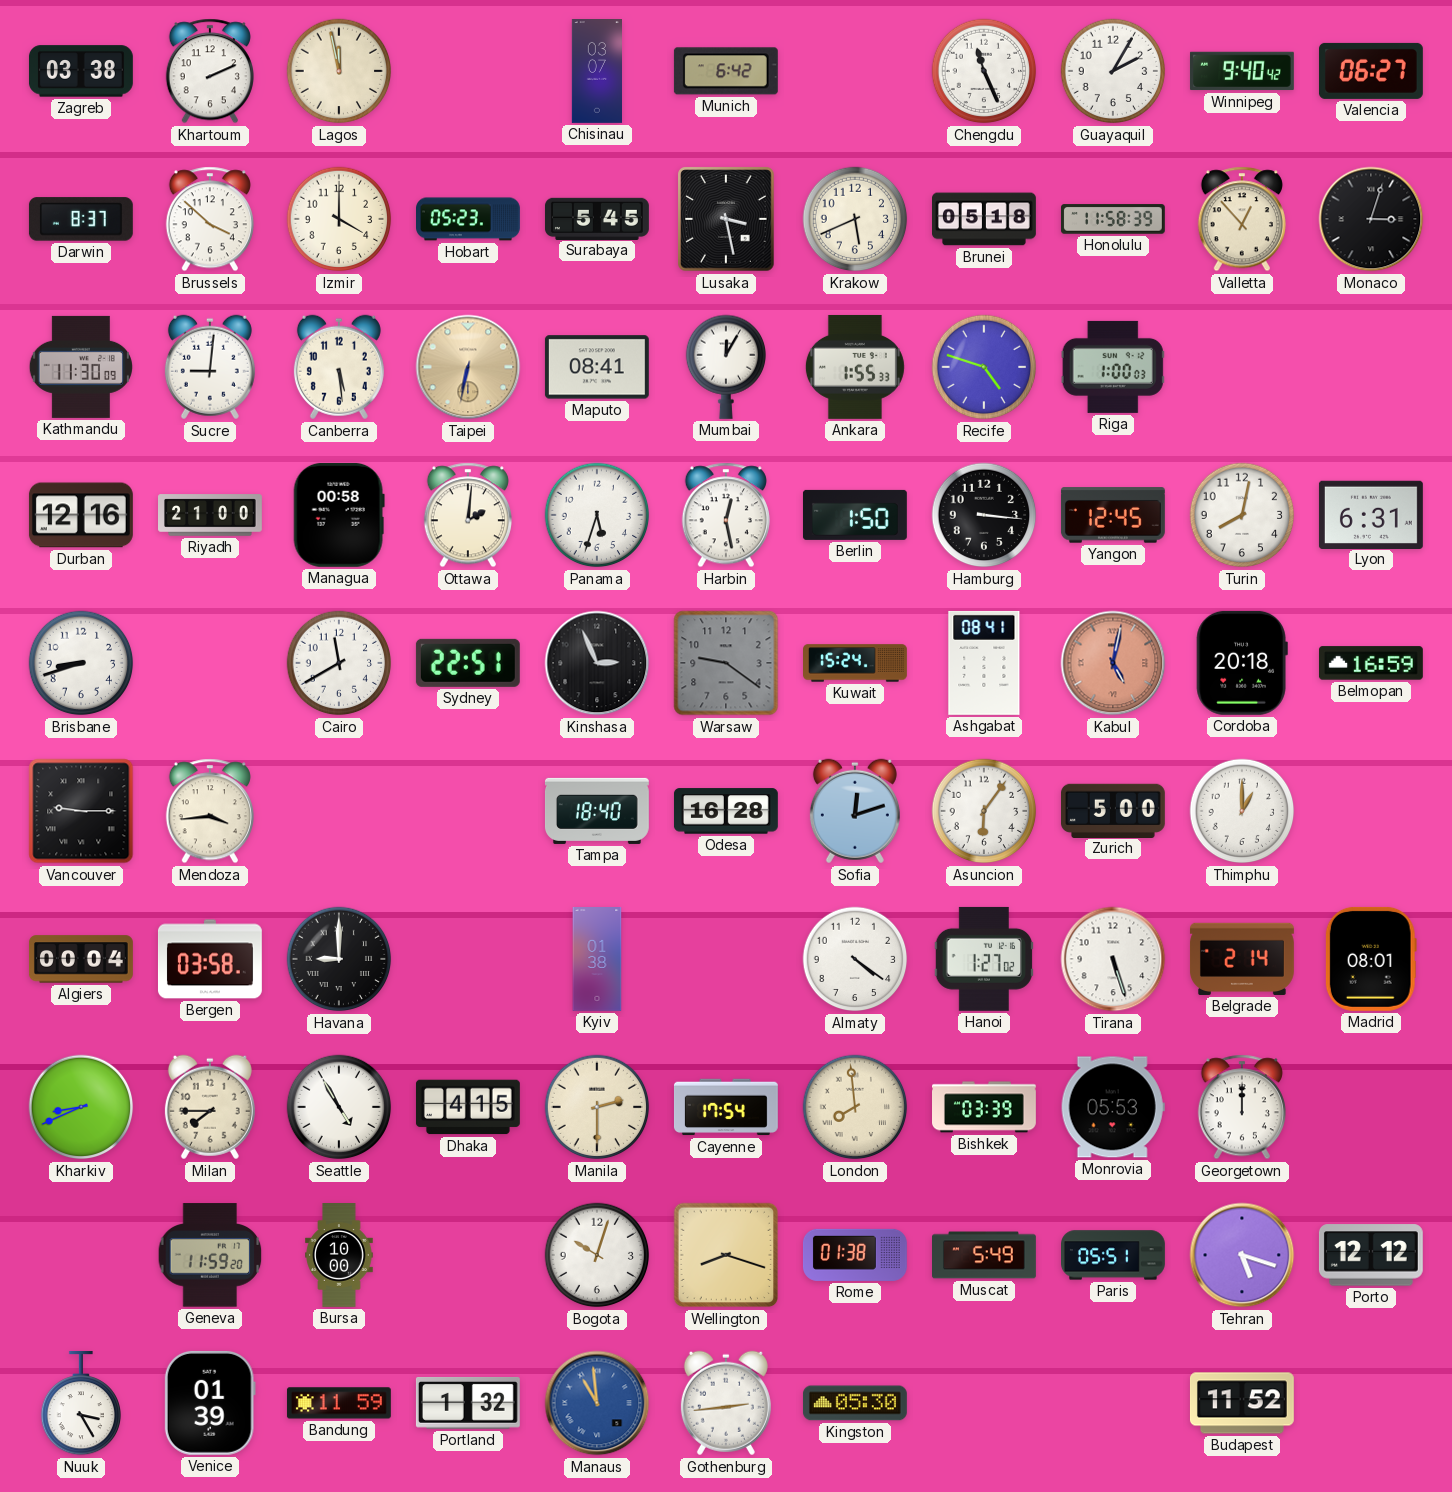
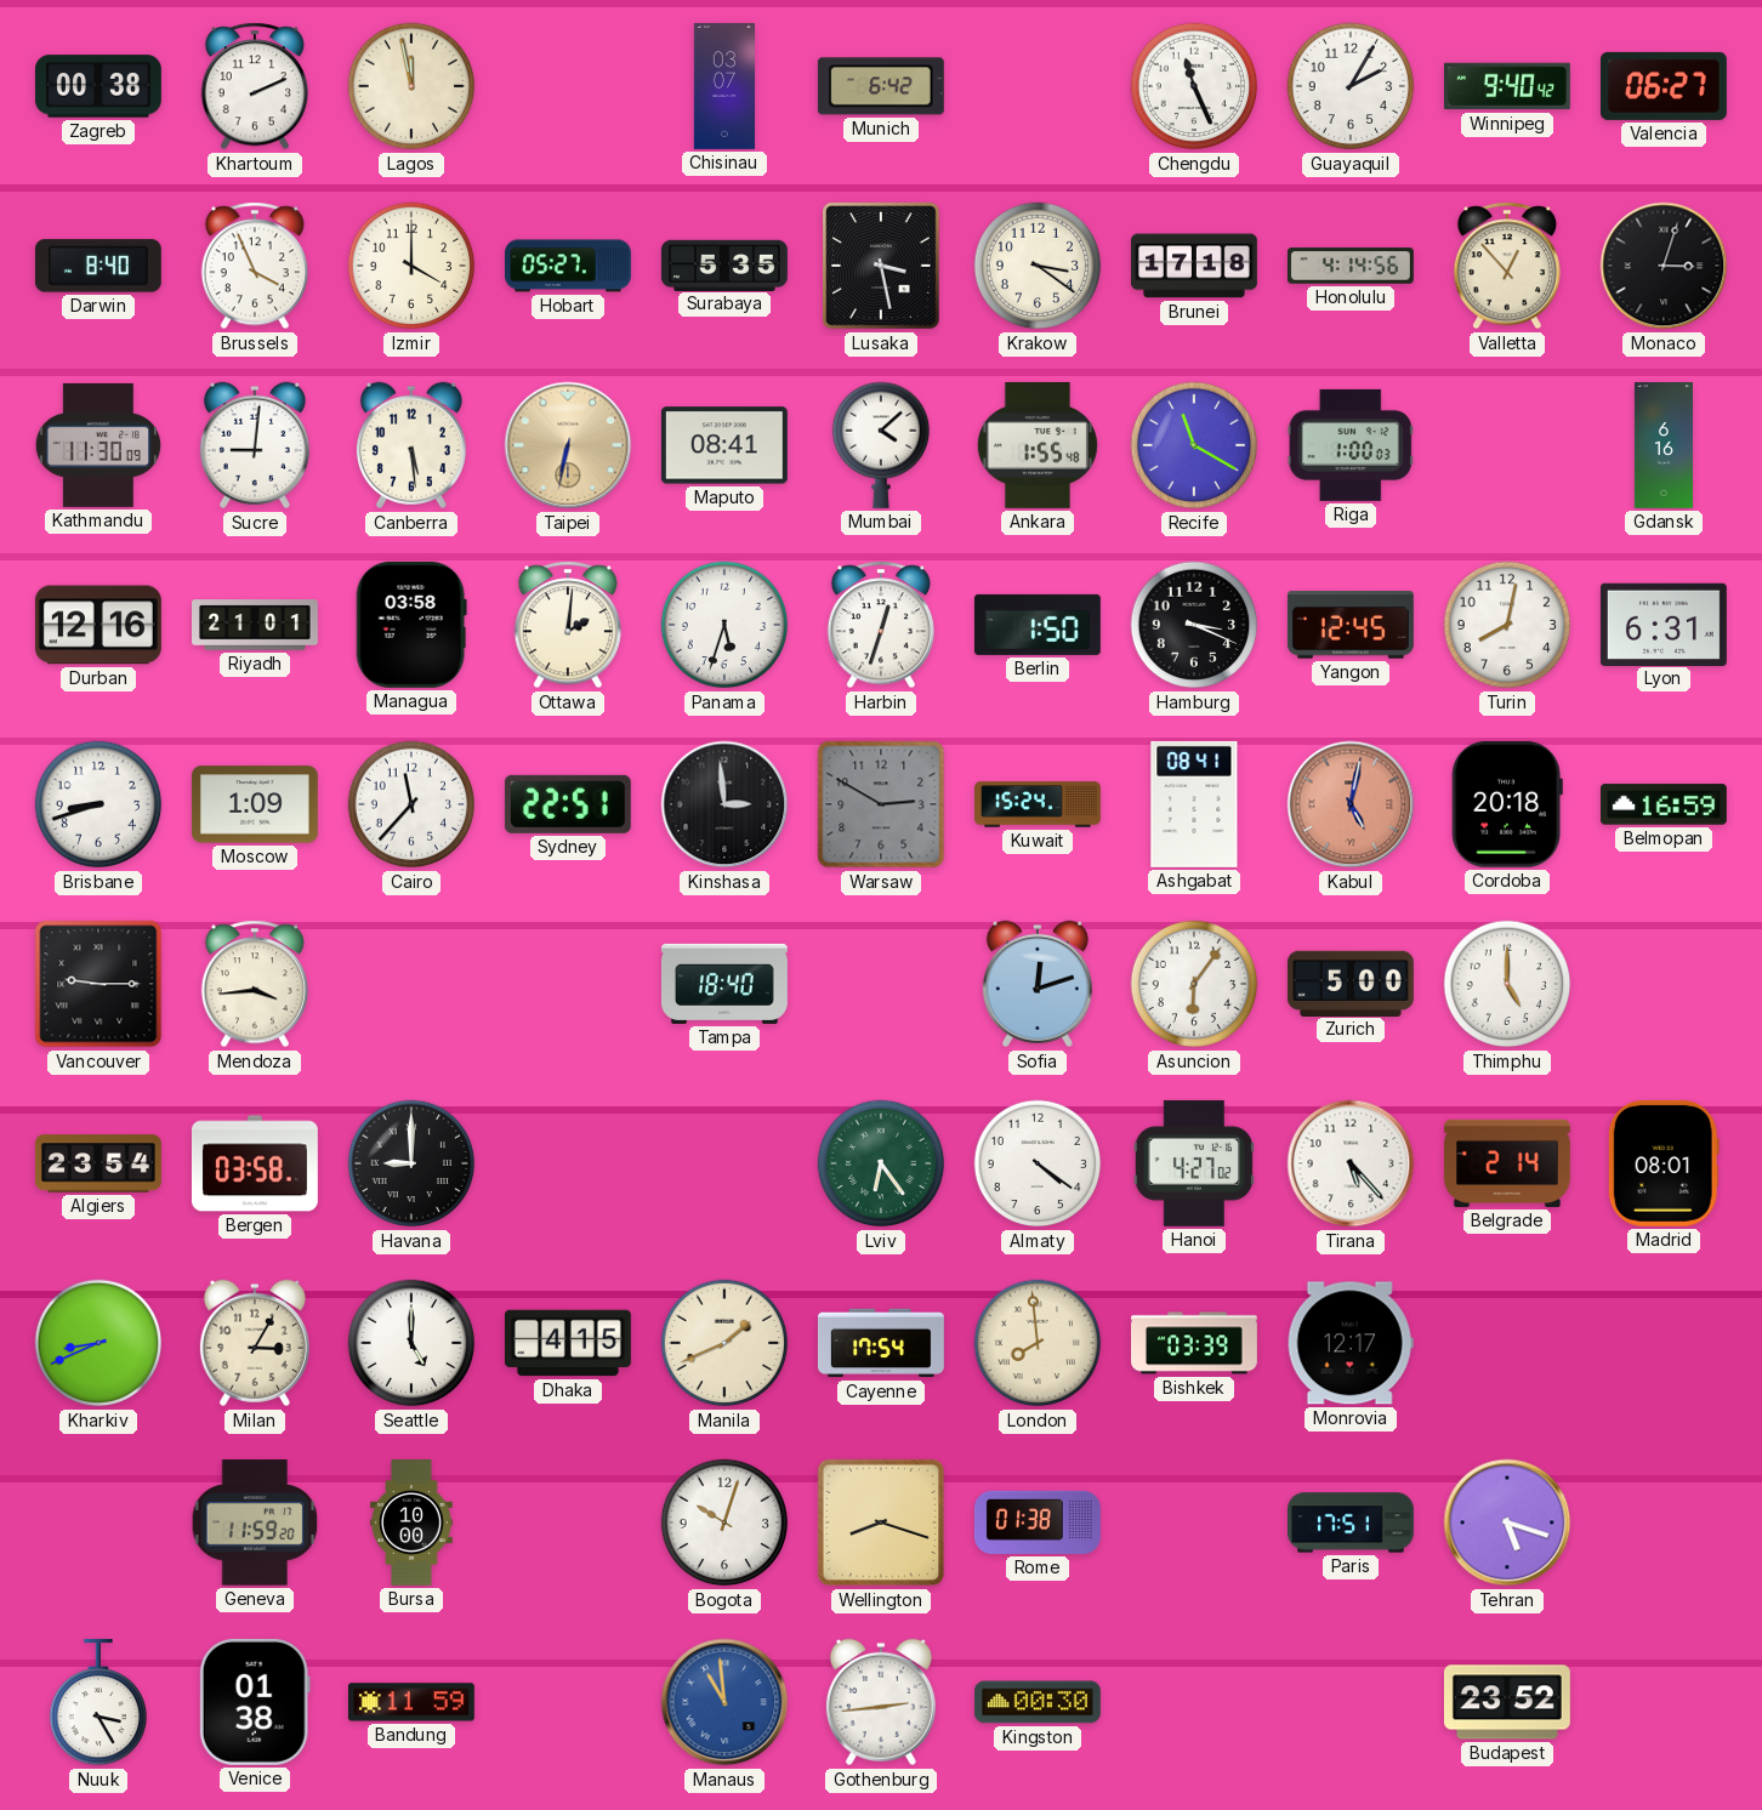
Zagreb: 03:38 -> 00:38 (98, 86)
Darwin: 8:37 -> 8:40 (98, 266)
Brussels: 3:52 -> 3:56 (255, 266)
Hobart: 05:23 -> 05:27 (569, 266)
Surabaya: 5:45 -> 5:35 (724, 264)
Krakow: 5:41 -> 3:21 (1038, 266)
Brunei: 05:18 -> 17:18 (1195, 266)
Honolulu: 11:58 -> 4:14 (1351, 266)
Mumbai: 12:05 -> 4:08 (880, 445)
Ankara: 1:55:33 -> 1:55:48 (1038, 445)
Recife: 4:48 -> 11:20 (1194, 445)
Gdansk: none -> 6:16 (1664, 446)
Riyadh: 21:00 -> 21:01 (256, 625)
Managua: 00:58 -> 03:58 (411, 625)
Harbin: 12:28 -> 12:33 (881, 625)
Hamburg: 3:16 -> 3:19 (1194, 625)
Moscow: none -> 1:09 (255, 804)
Cairo: 11:40 -> 11:37 (411, 804)
Kinshasa: 2:56 -> 2:59 (724, 804)
Warsaw: 9:21 -> 2:50 (881, 804)
Odesa: 16:28 -> none (726, 811)
Thimphu: 1:00 -> 5:00 (1507, 984)
Algiers: 00:04 -> 23:54 (98, 1163)
Kyiv: 01:38 -> none (597, 960)
Lviv: none -> 6:24 (881, 1163)
Hanoi: 1:27 -> 4:27 (1193, 1163)
Tirana: 5:27 -> 5:23 (1351, 1163)
Milan: 7:45 -> 3:05 (255, 1343)
Seattle: 4:55 -> 5:00 (411, 1343)
Manila: 2:30 -> 1:41 (724, 1343)
Monrovia: 05:53 -> 12:17 (1351, 1343)
Georgetown: 12:00 -> none (1242, 1107)
Muscat: 5:49 -> none (985, 1255)
Paris: 05:51 -> 17:51 (1352, 1522)
Porto: 12:12 -> none (1371, 1255)
Venice: 01:39 -> 01:38 (255, 1702)
Portland: 1:32 -> none (468, 1403)
Kingston: 05:30 -> 00:30 (1038, 1702)
Budapest: 11:52 -> 23:52 (1507, 1702)
